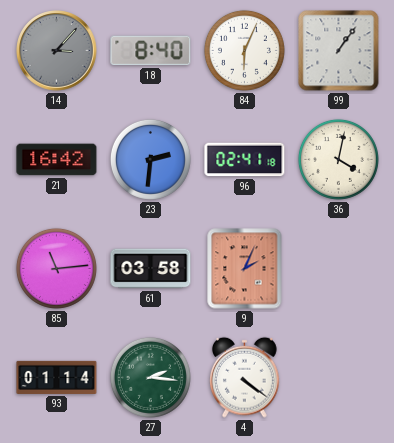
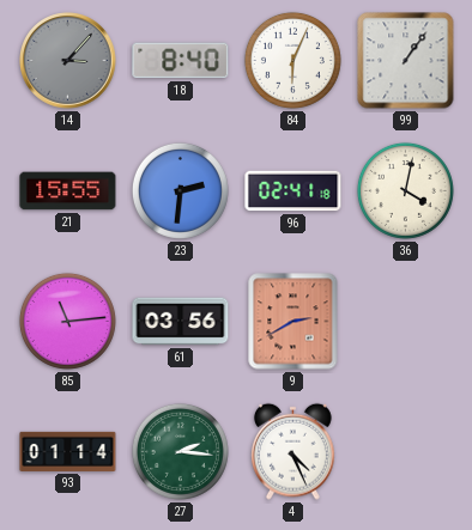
21: 16:42 -> 15:55 (68, 191)
61: 03:58 -> 03:56 (181, 322)
9: 2:04 -> 2:40 (294, 322)
4: 4:21 -> 4:26 (294, 451)
